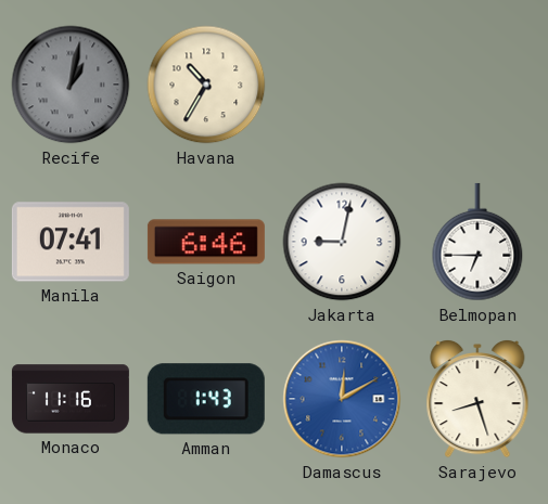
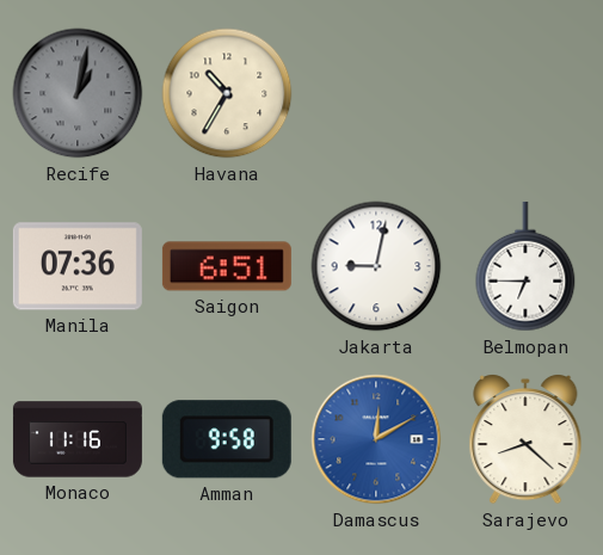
Manila: 07:41 -> 07:36 (78, 266)
Saigon: 6:46 -> 6:51 (227, 266)
Amman: 1:43 -> 9:58 (227, 439)
Sarajevo: 8:27 -> 8:22 (525, 439)
